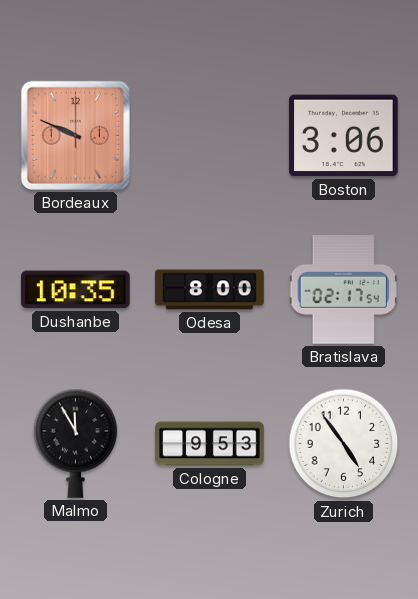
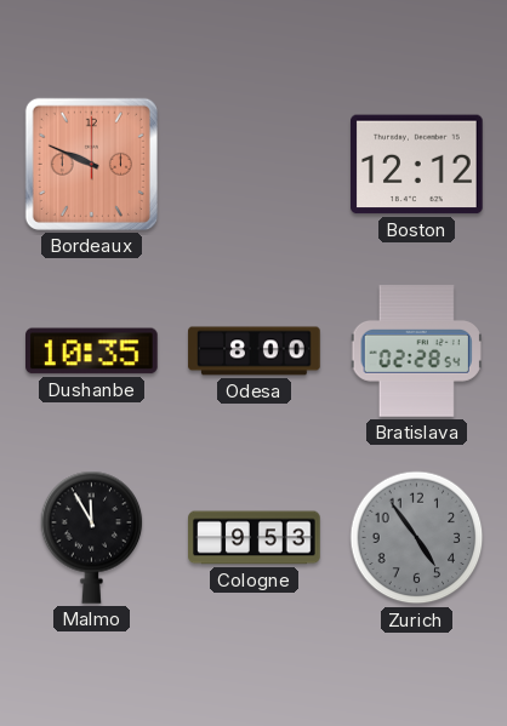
Boston: 3:06 -> 12:12 (417, 165)
Bratislava: 02:17 -> 02:28 (416, 351)
Zurich dial: white -> grey (417, 538)
